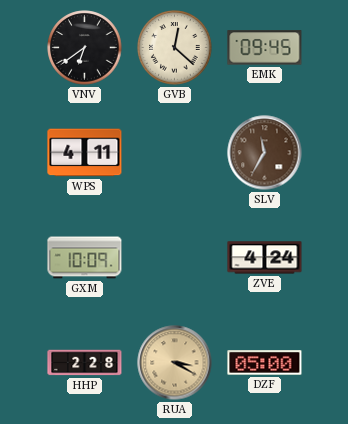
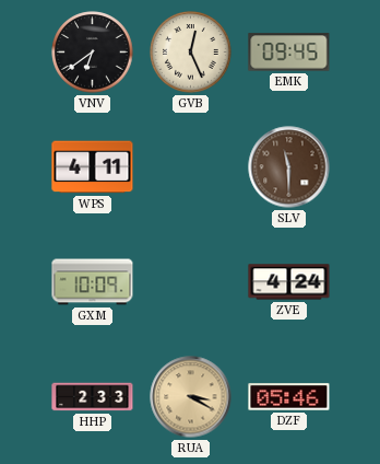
GVB: 12:22 -> 12:26 (191, 53)
SLV: 11:35 -> 11:30 (289, 167)
HHP: 2:28 -> 2:33 (93, 397)
DZF: 05:00 -> 05:46 (289, 397)
